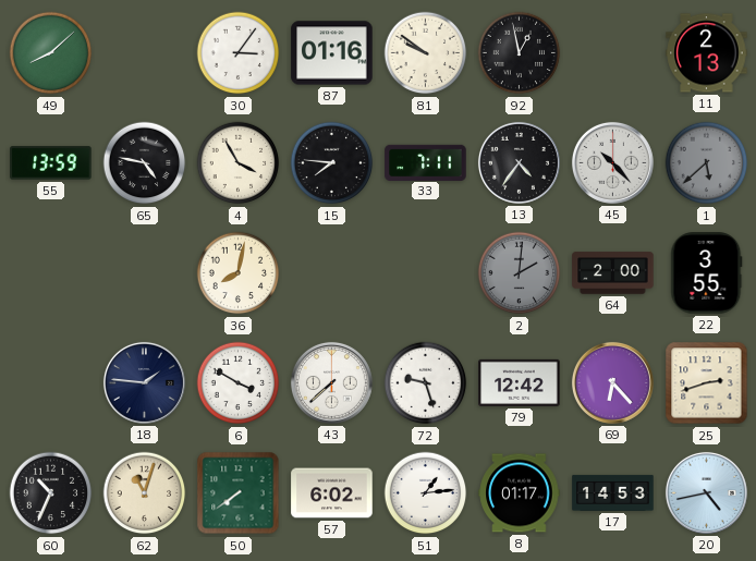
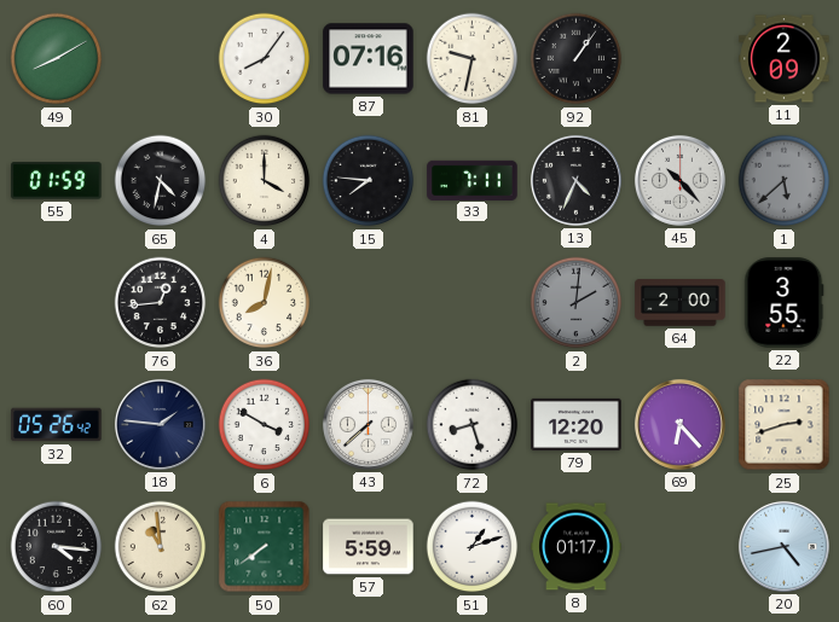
49: 8:08 -> 8:10 (57, 59)
30: 3:06 -> 8:06 (265, 59)
87: 01:16 -> 07:16 (369, 59)
81: 9:51 -> 9:32 (473, 59)
92: 12:58 -> 1:06 (577, 59)
11: 2:13 -> 2:09 (785, 59)
55: 13:59 -> 01:59 (57, 181)
65: 4:47 -> 4:32 (161, 181)
4: 3:55 -> 4:00 (265, 181)
13: 4:36 -> 4:34 (575, 180)
76: none -> 12:44 (161, 303)
32: none -> 05:26 (57, 425)
72: 9:27 -> 8:27 (473, 425)
79: 12:42 -> 12:20 (577, 424)
60: 10:34 -> 4:16 (57, 547)
62: 11:03 -> 10:59 (161, 547)
57: 6:02 -> 5:59 (369, 547)
51: 1:14 -> 1:12 (473, 547)
17: 14:53 -> none (613, 492)
